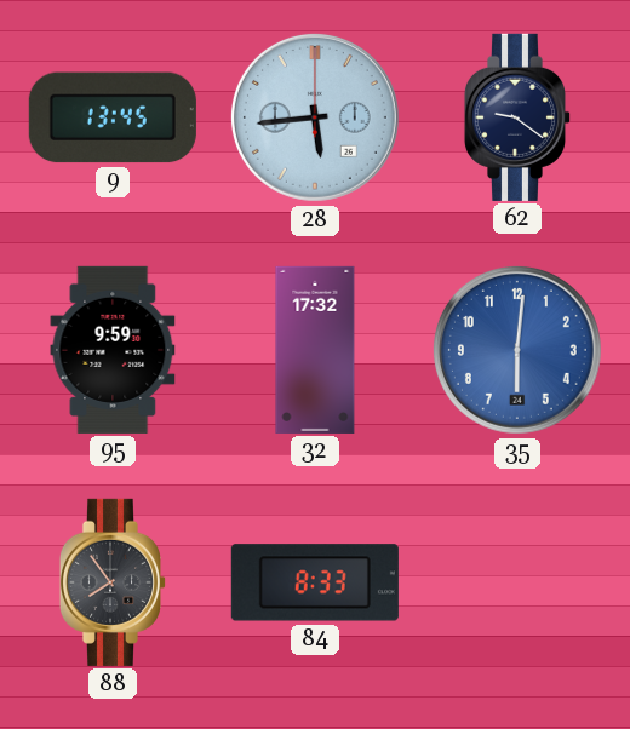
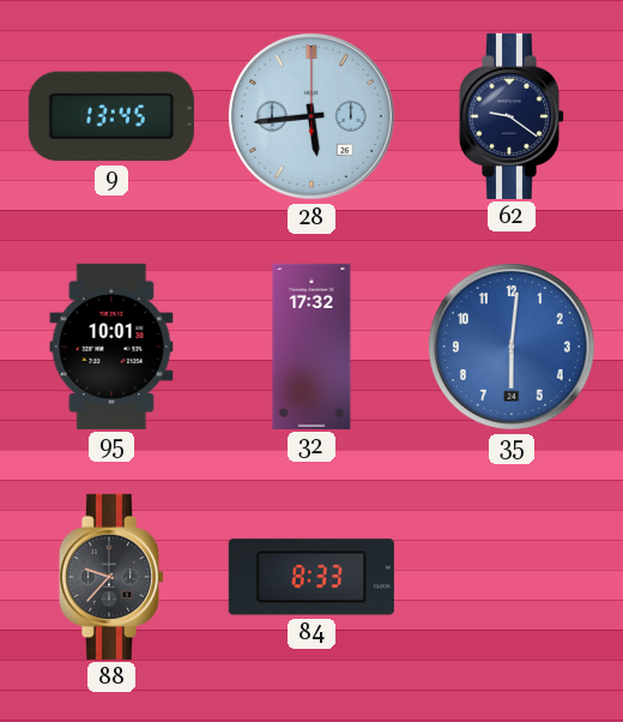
95: 9:59 -> 10:01 (111, 347)
88: 7:54 -> 9:37 (110, 577)
